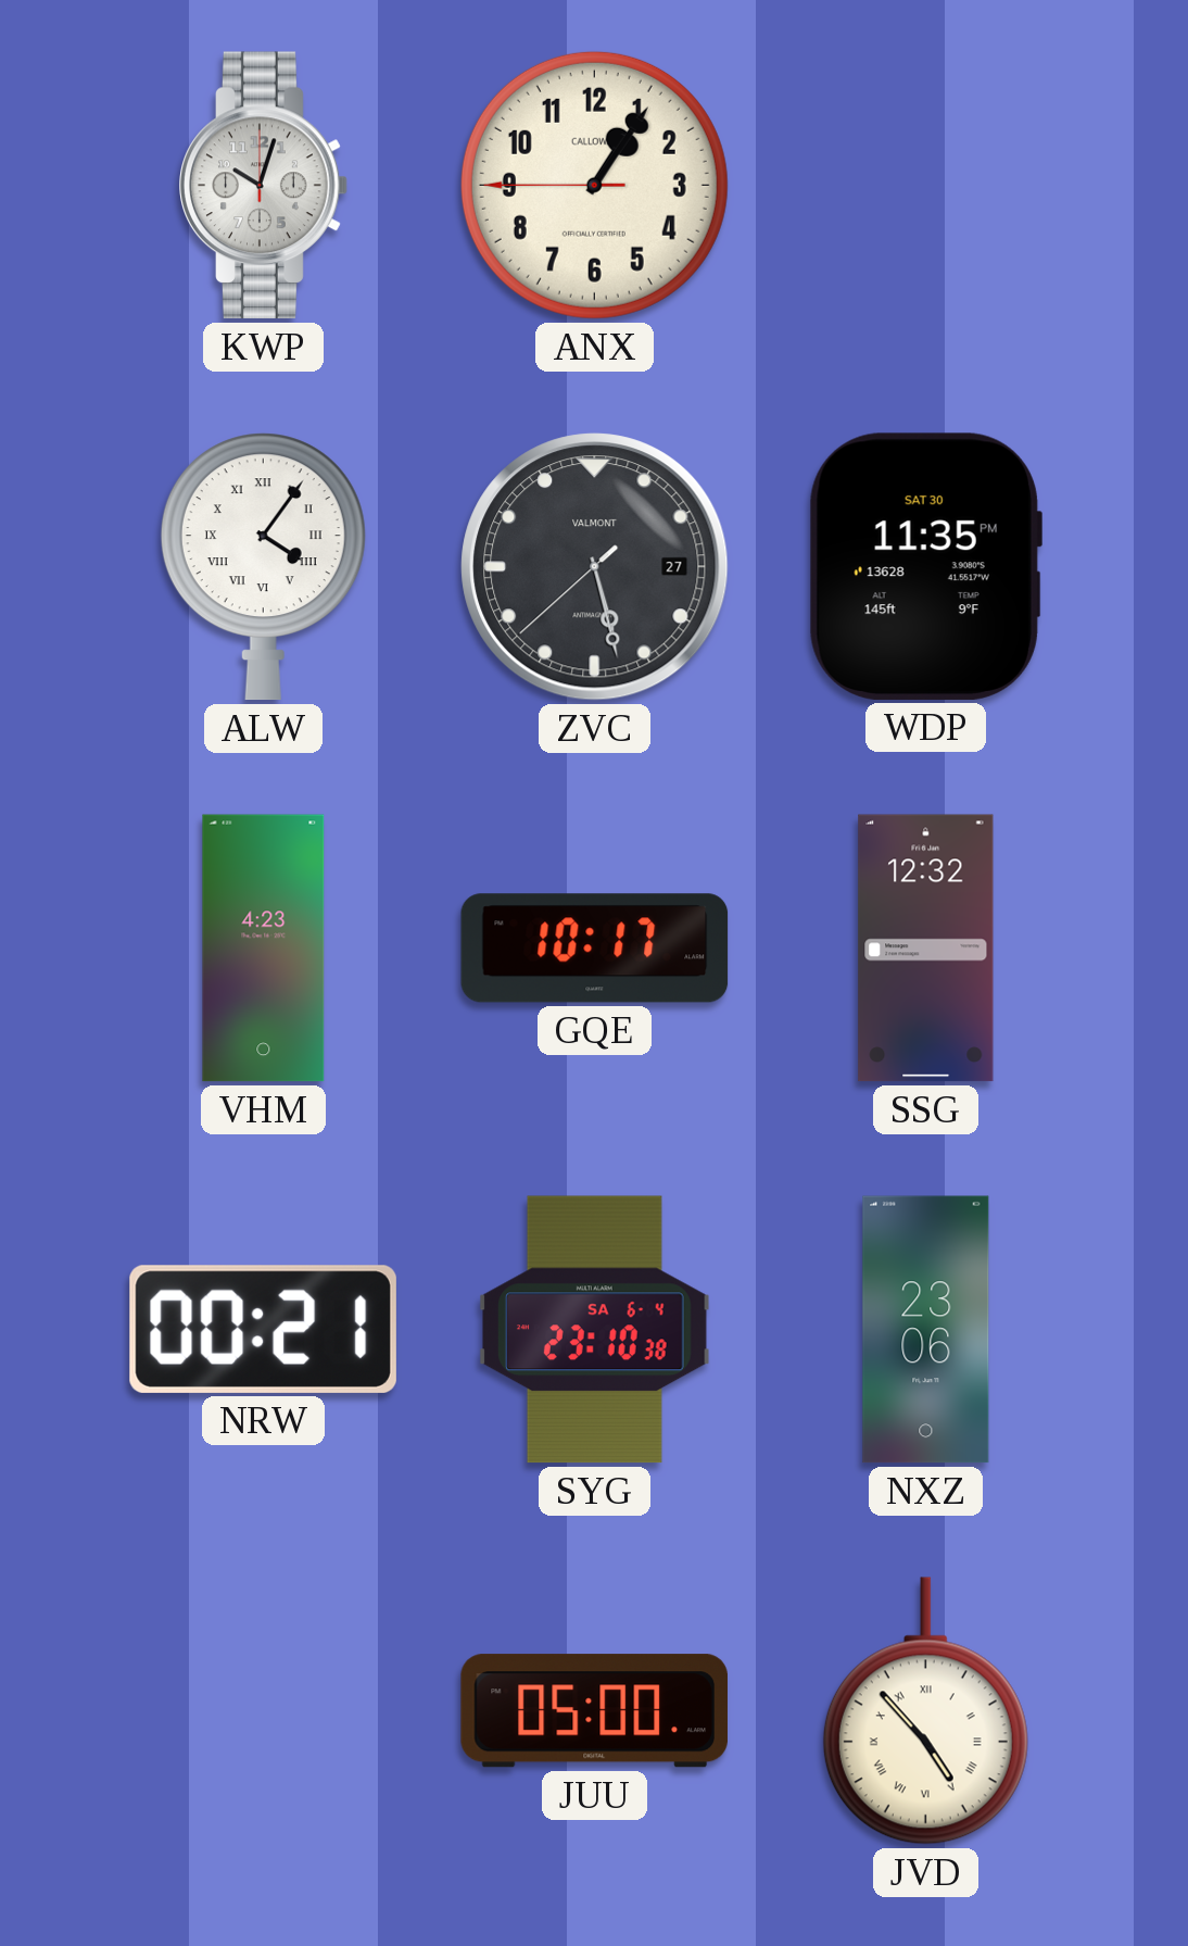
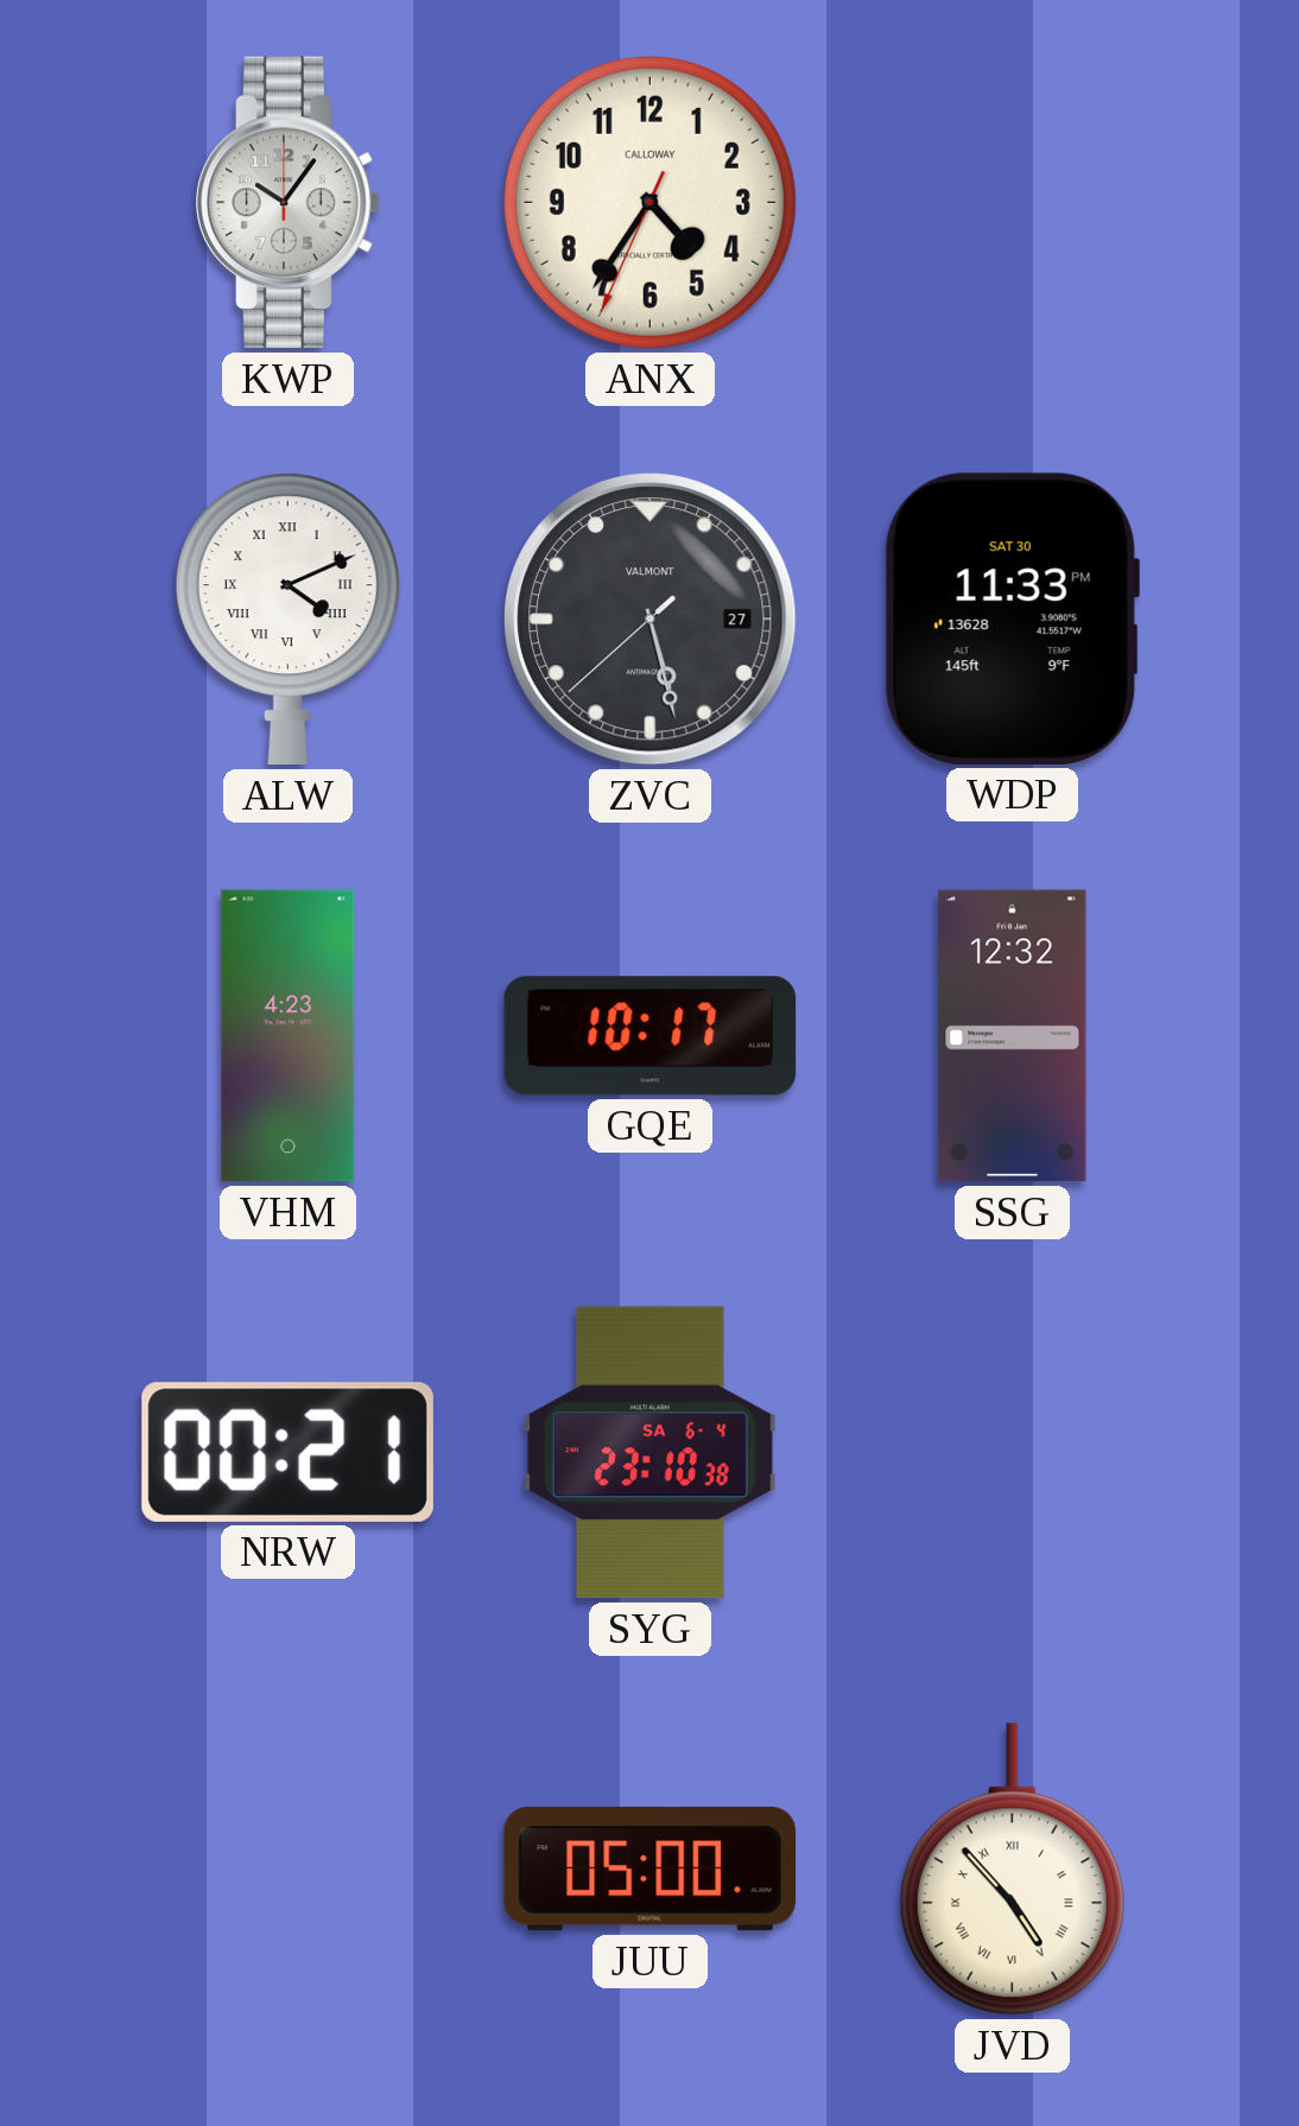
KWP: 10:03 -> 10:06 (289, 203)
ANX: 1:05 -> 4:35 (649, 202)
ALW: 4:06 -> 4:11 (287, 620)
WDP: 11:35 -> 11:33 (1012, 618)
NXZ: 23:06 -> none (926, 1330)
